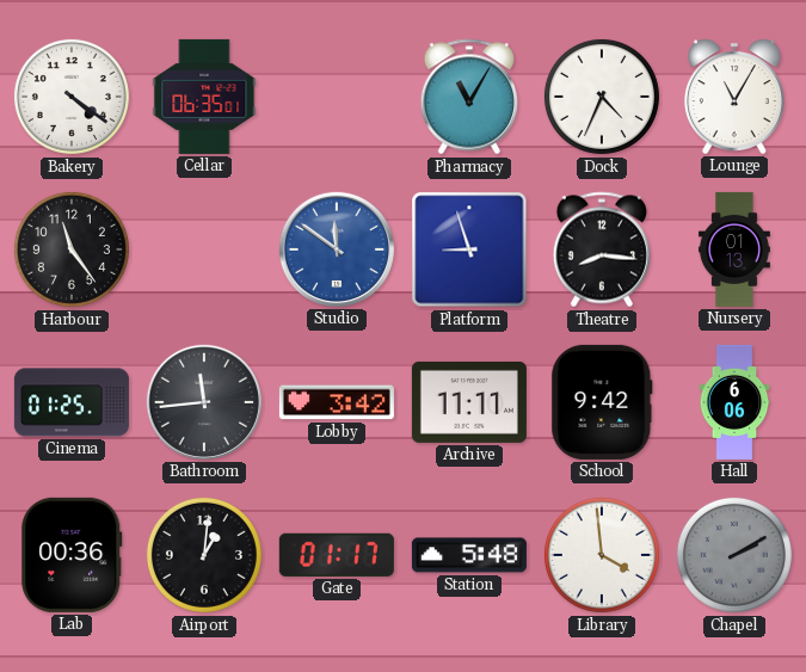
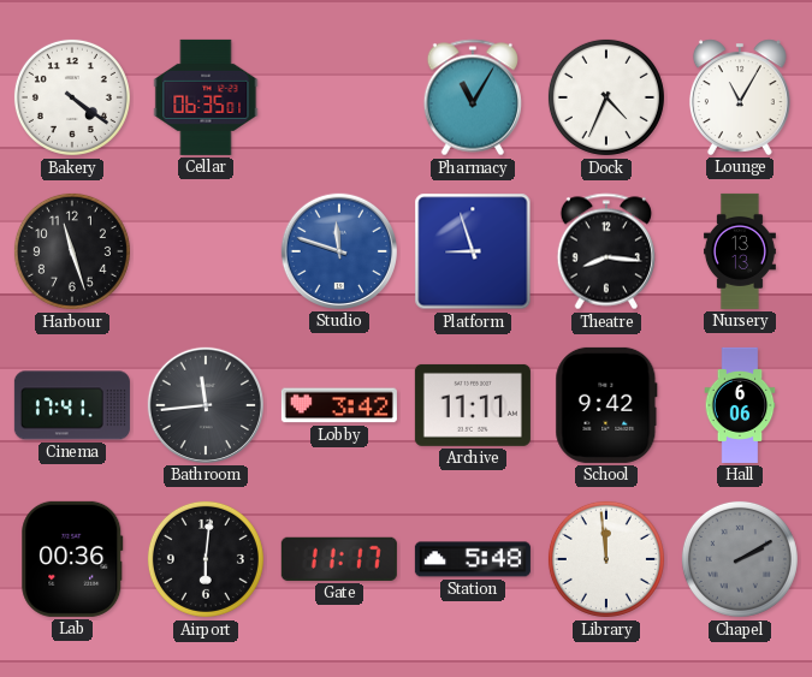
Harbour: 11:24 -> 11:27 (72, 251)
Studio: 11:51 -> 11:48 (339, 251)
Nursery: 01:13 -> 13:13 (740, 251)
Cinema: 01:25 -> 17:41 (72, 405)
Airport: 1:01 -> 6:01 (206, 559)
Gate: 01:17 -> 11:17 (339, 559)
Library: 3:59 -> 11:59 (606, 559)
